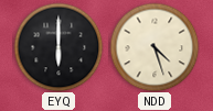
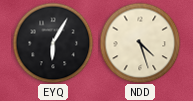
EYQ: 6:00 -> 6:05 (53, 43)
